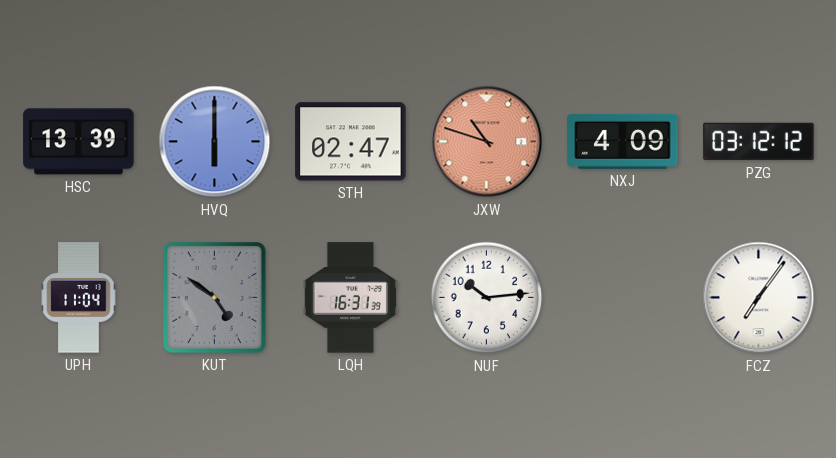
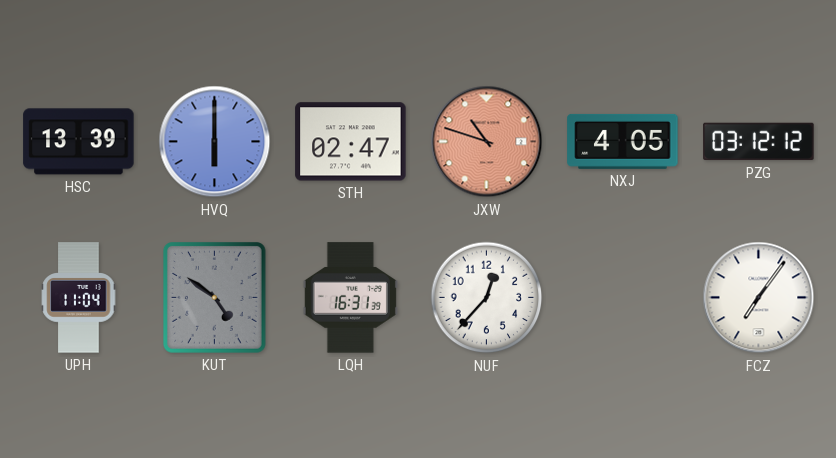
NXJ: 4:09 -> 4:05 (623, 141)
NUF: 10:14 -> 12:37 (487, 298)
